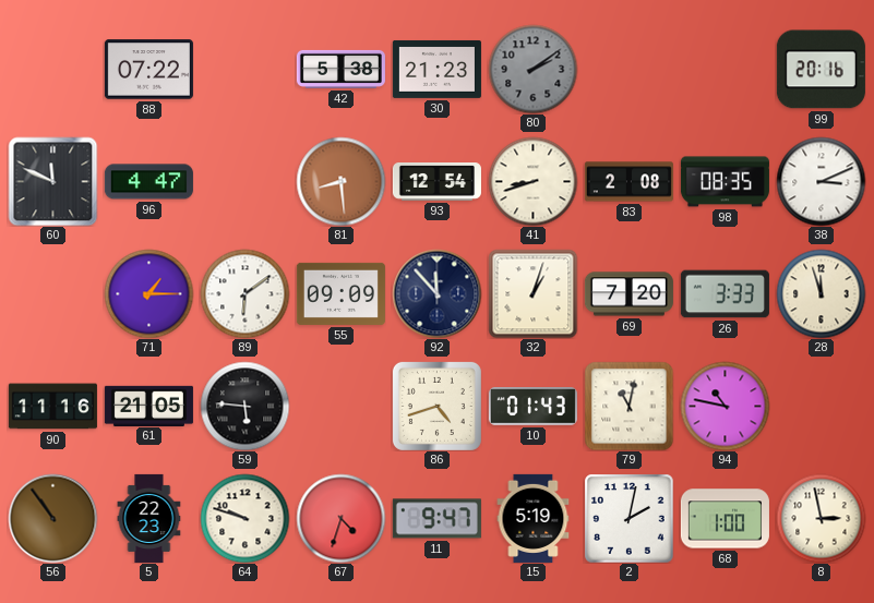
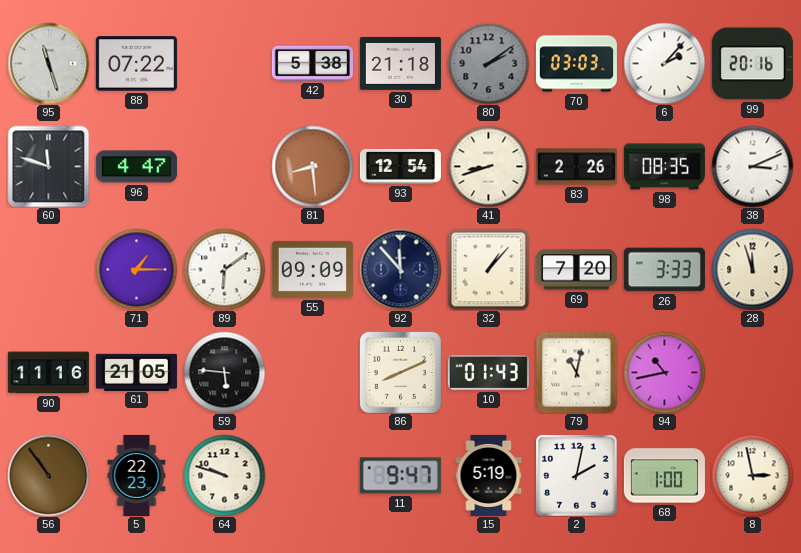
95: none -> 11:27 (48, 63)
30: 21:23 -> 21:18 (400, 63)
70: none -> 03:03 (576, 64)
6: none -> 2:07 (664, 63)
60: 11:49 -> 11:48 (48, 166)
83: 2:08 -> 2:26 (576, 167)
32: 1:03 -> 1:07 (488, 269)
86: 4:42 -> 8:11 (400, 372)
94: 10:47 -> 10:43 (664, 372)
67: 4:33 -> none (340, 518)
